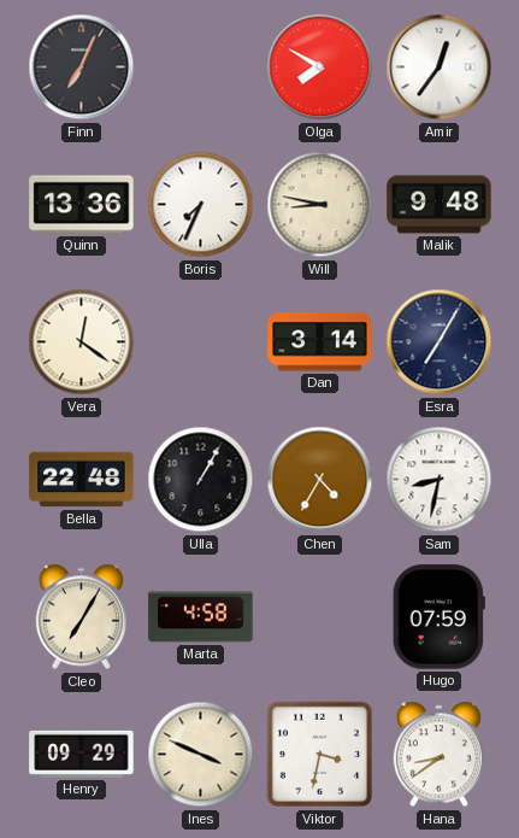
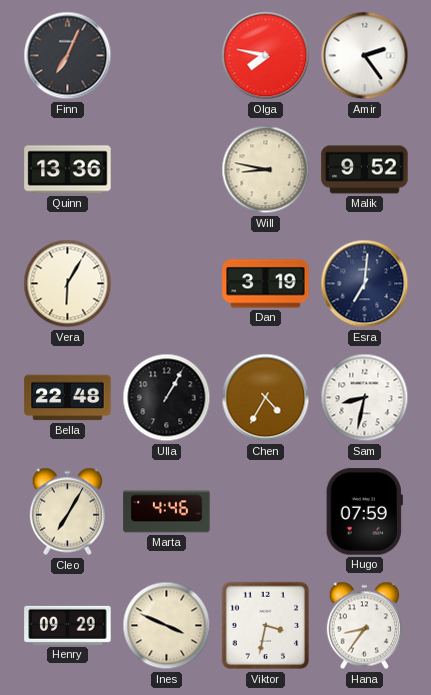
Olga: 7:50 -> 7:47 (266, 56)
Amir: 12:36 -> 2:24 (365, 56)
Boris: 7:34 -> none (201, 205)
Malik: 9:48 -> 9:52 (365, 170)
Vera: 12:21 -> 6:05 (68, 284)
Dan: 3:14 -> 3:19 (266, 284)
Esra: 7:05 -> 7:01 (365, 284)
Marta: 4:58 -> 4:46 (167, 512)
Hana: 8:39 -> 8:36 (364, 626)
